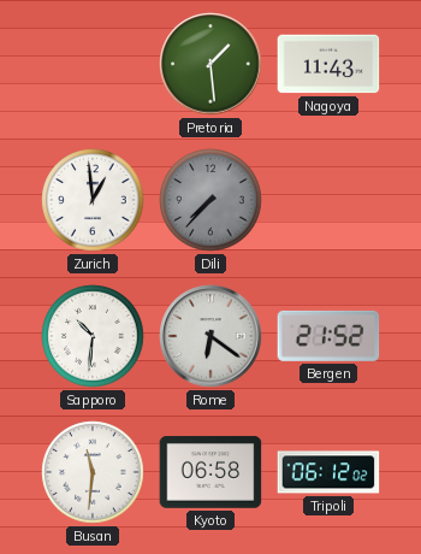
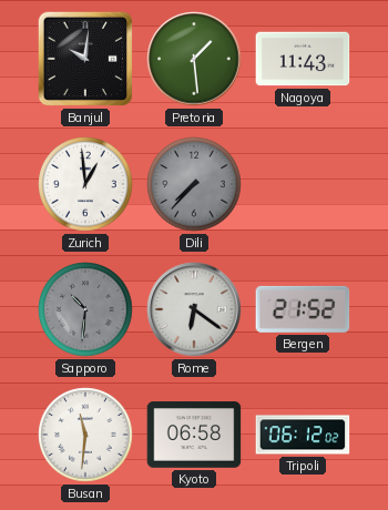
Banjul: none -> 10:01 (85, 59)
Sapporo dial: white -> grey (85, 309)
